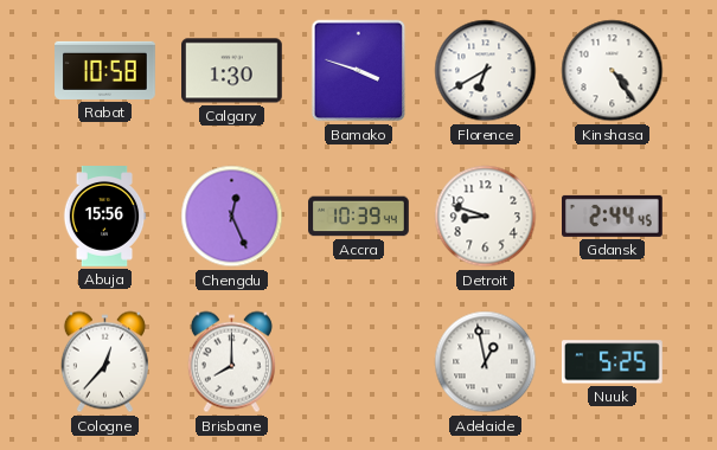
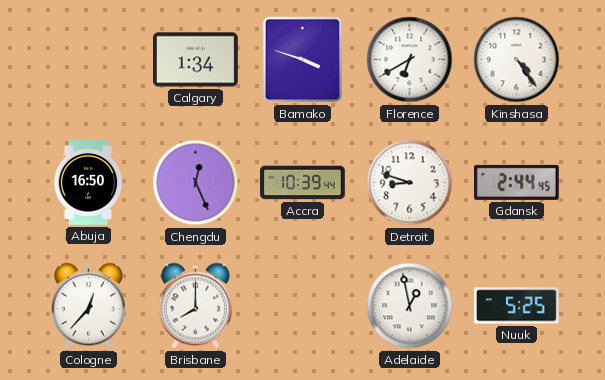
Rabat: 10:58 -> none (105, 70)
Calgary: 1:30 -> 1:34 (196, 60)
Abuja: 15:56 -> 16:50 (88, 183)
